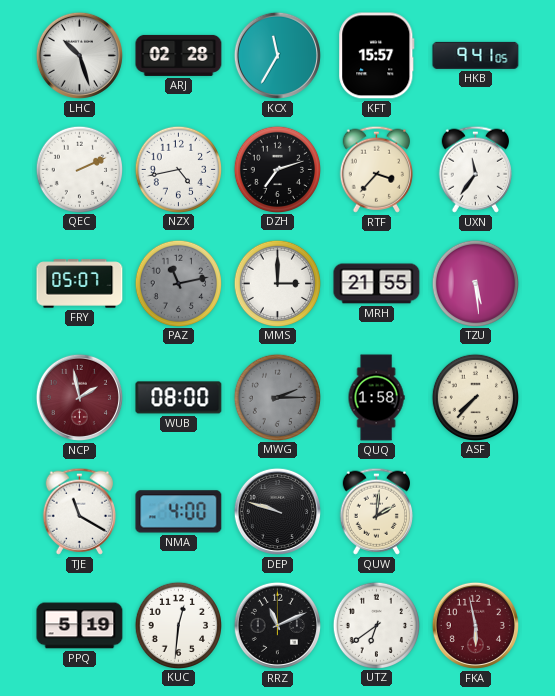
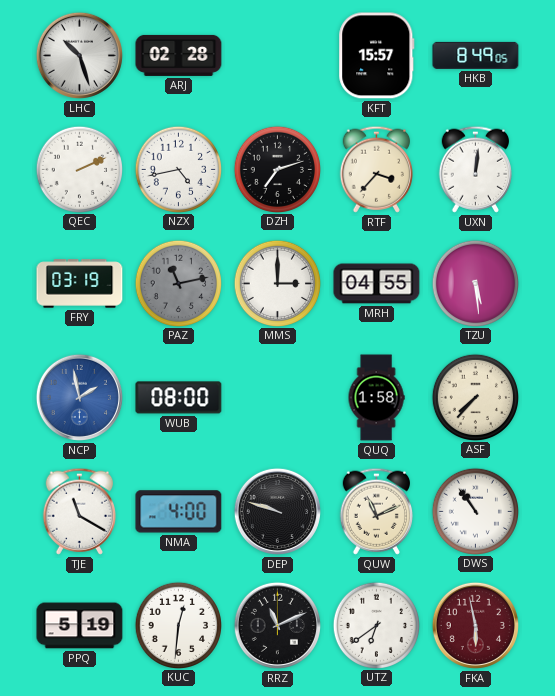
KCX: 11:35 -> none (277, 55)
HKB: 9:41 -> 8:49 (476, 55)
UXN: 11:36 -> 12:01 (475, 169)
FRY: 05:07 -> 03:19 (80, 284)
MRH: 21:55 -> 04:55 (377, 284)
NCP dial: burgundy -> blue (79, 397)
MWG: 2:15 -> none (277, 397)
QUW: 2:01 -> 11:11 (376, 511)
DWS: none -> 10:54 (475, 511)
